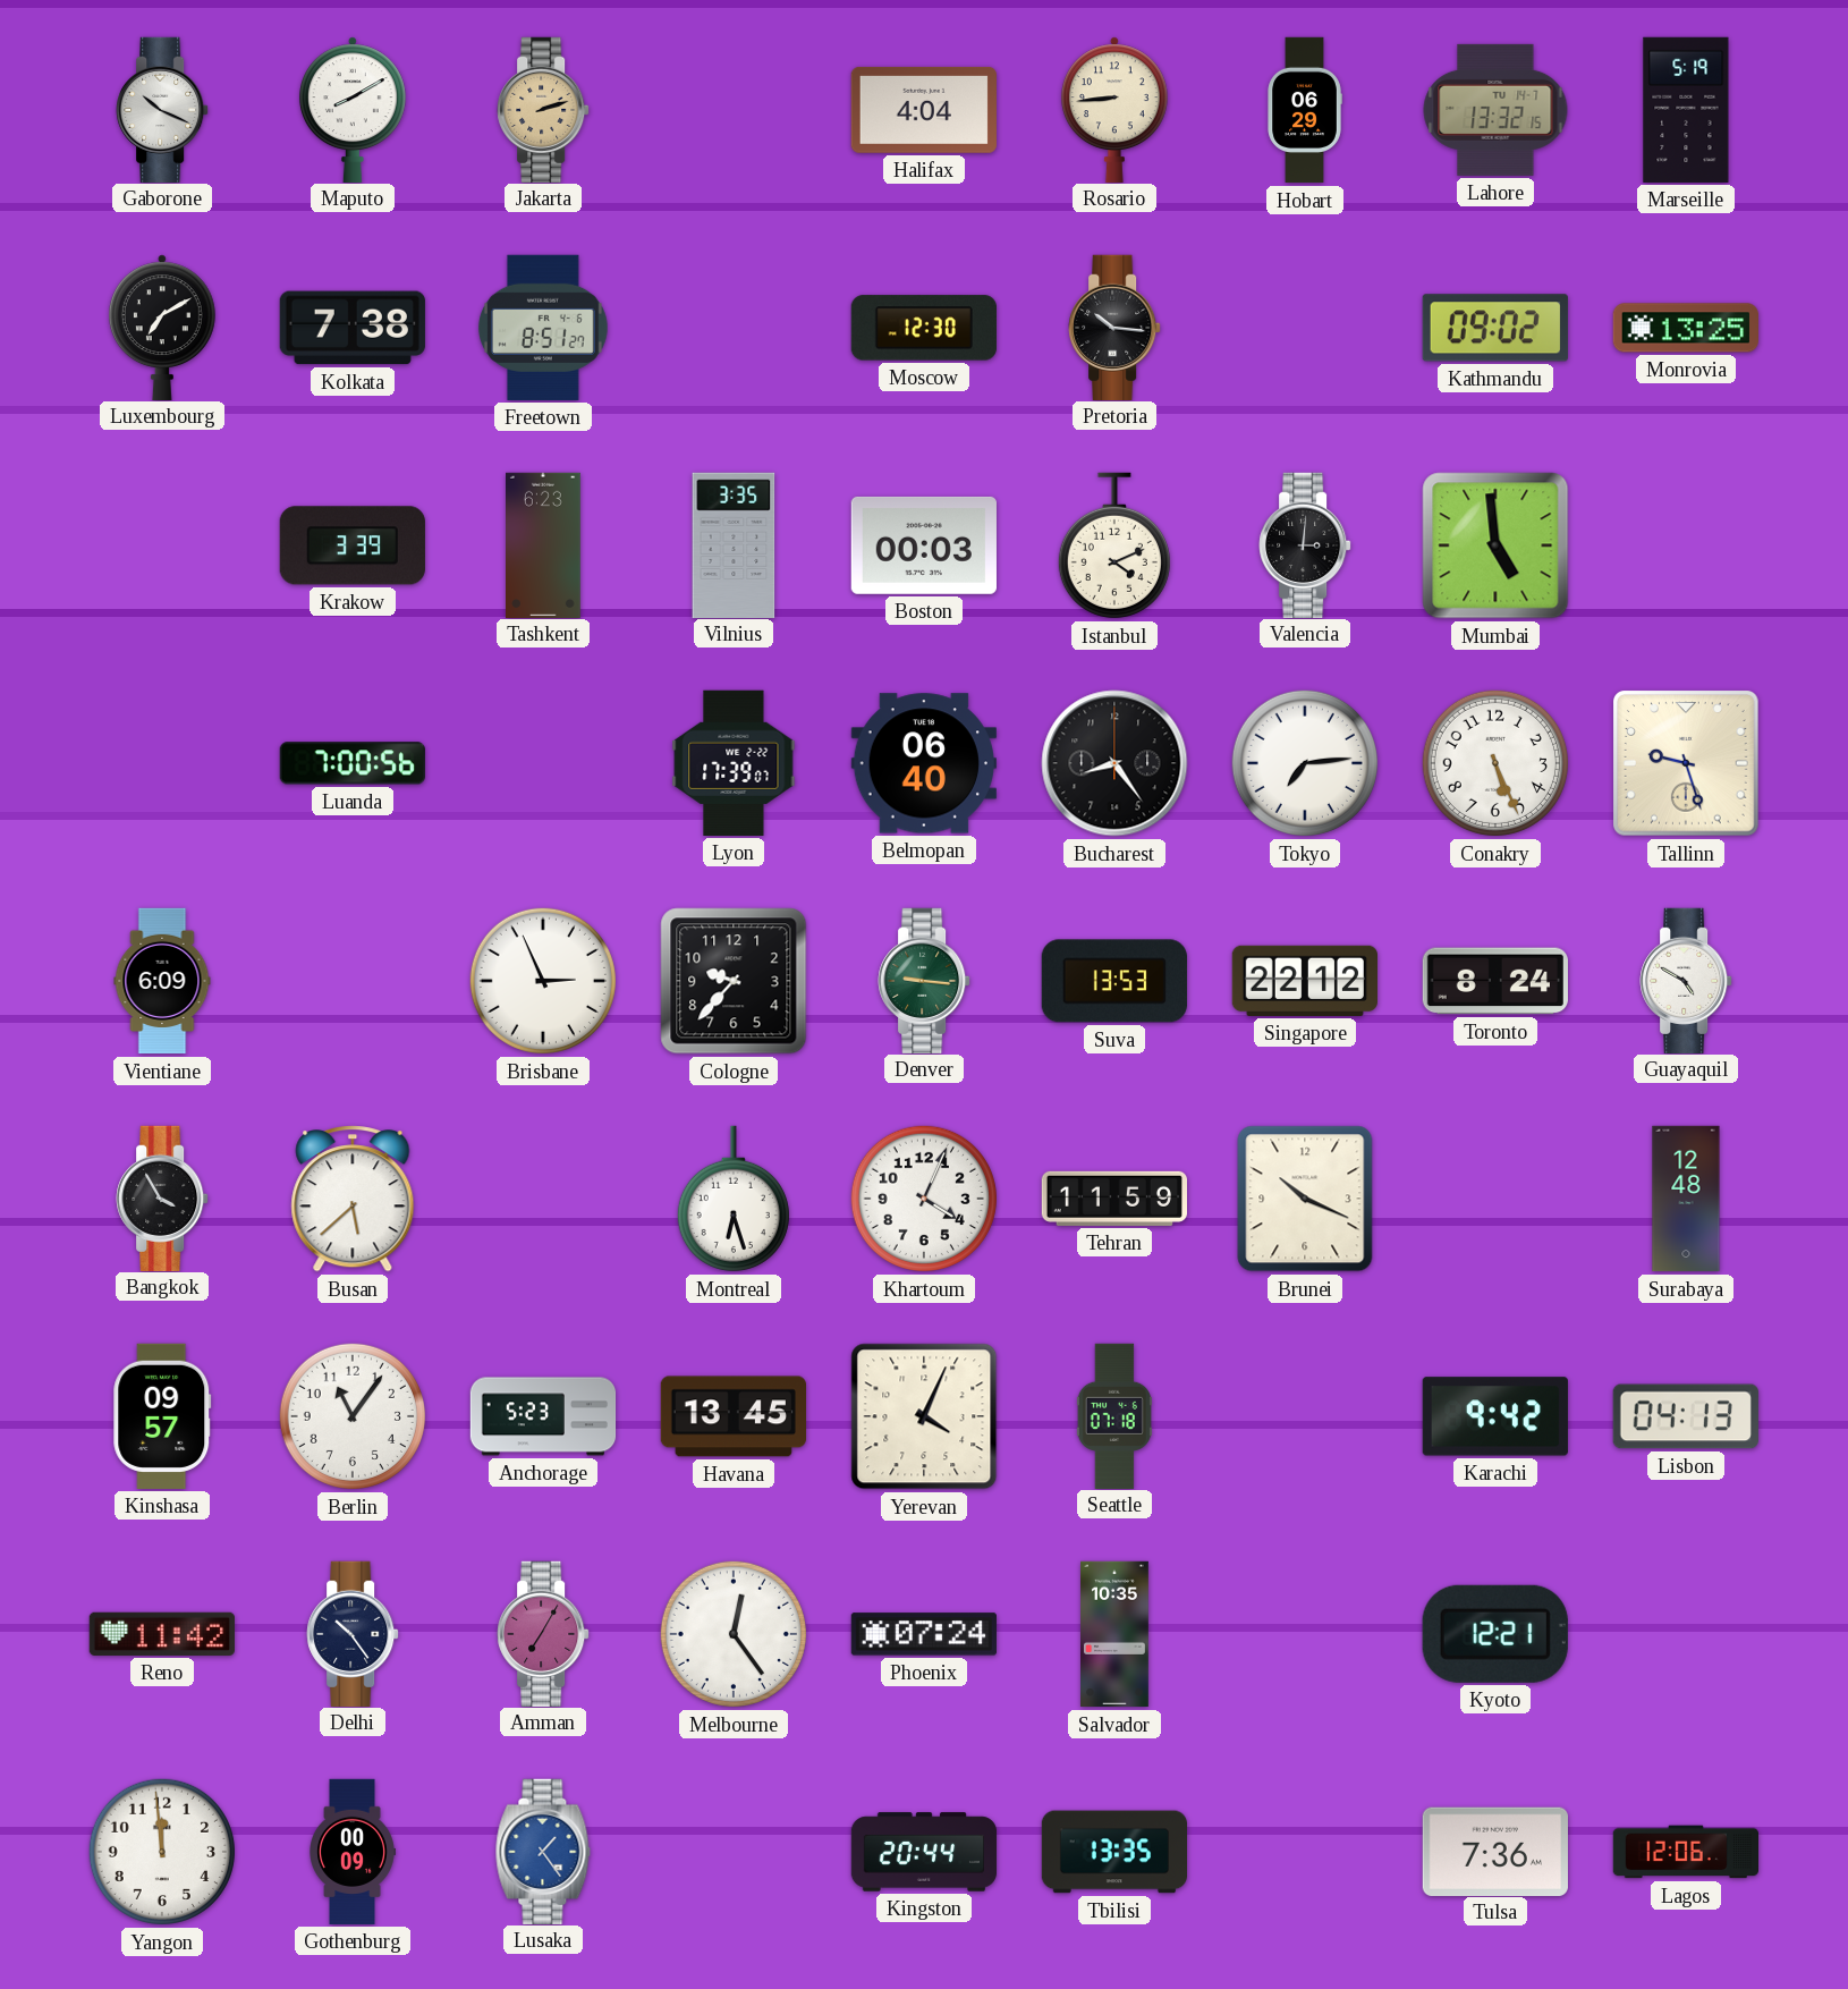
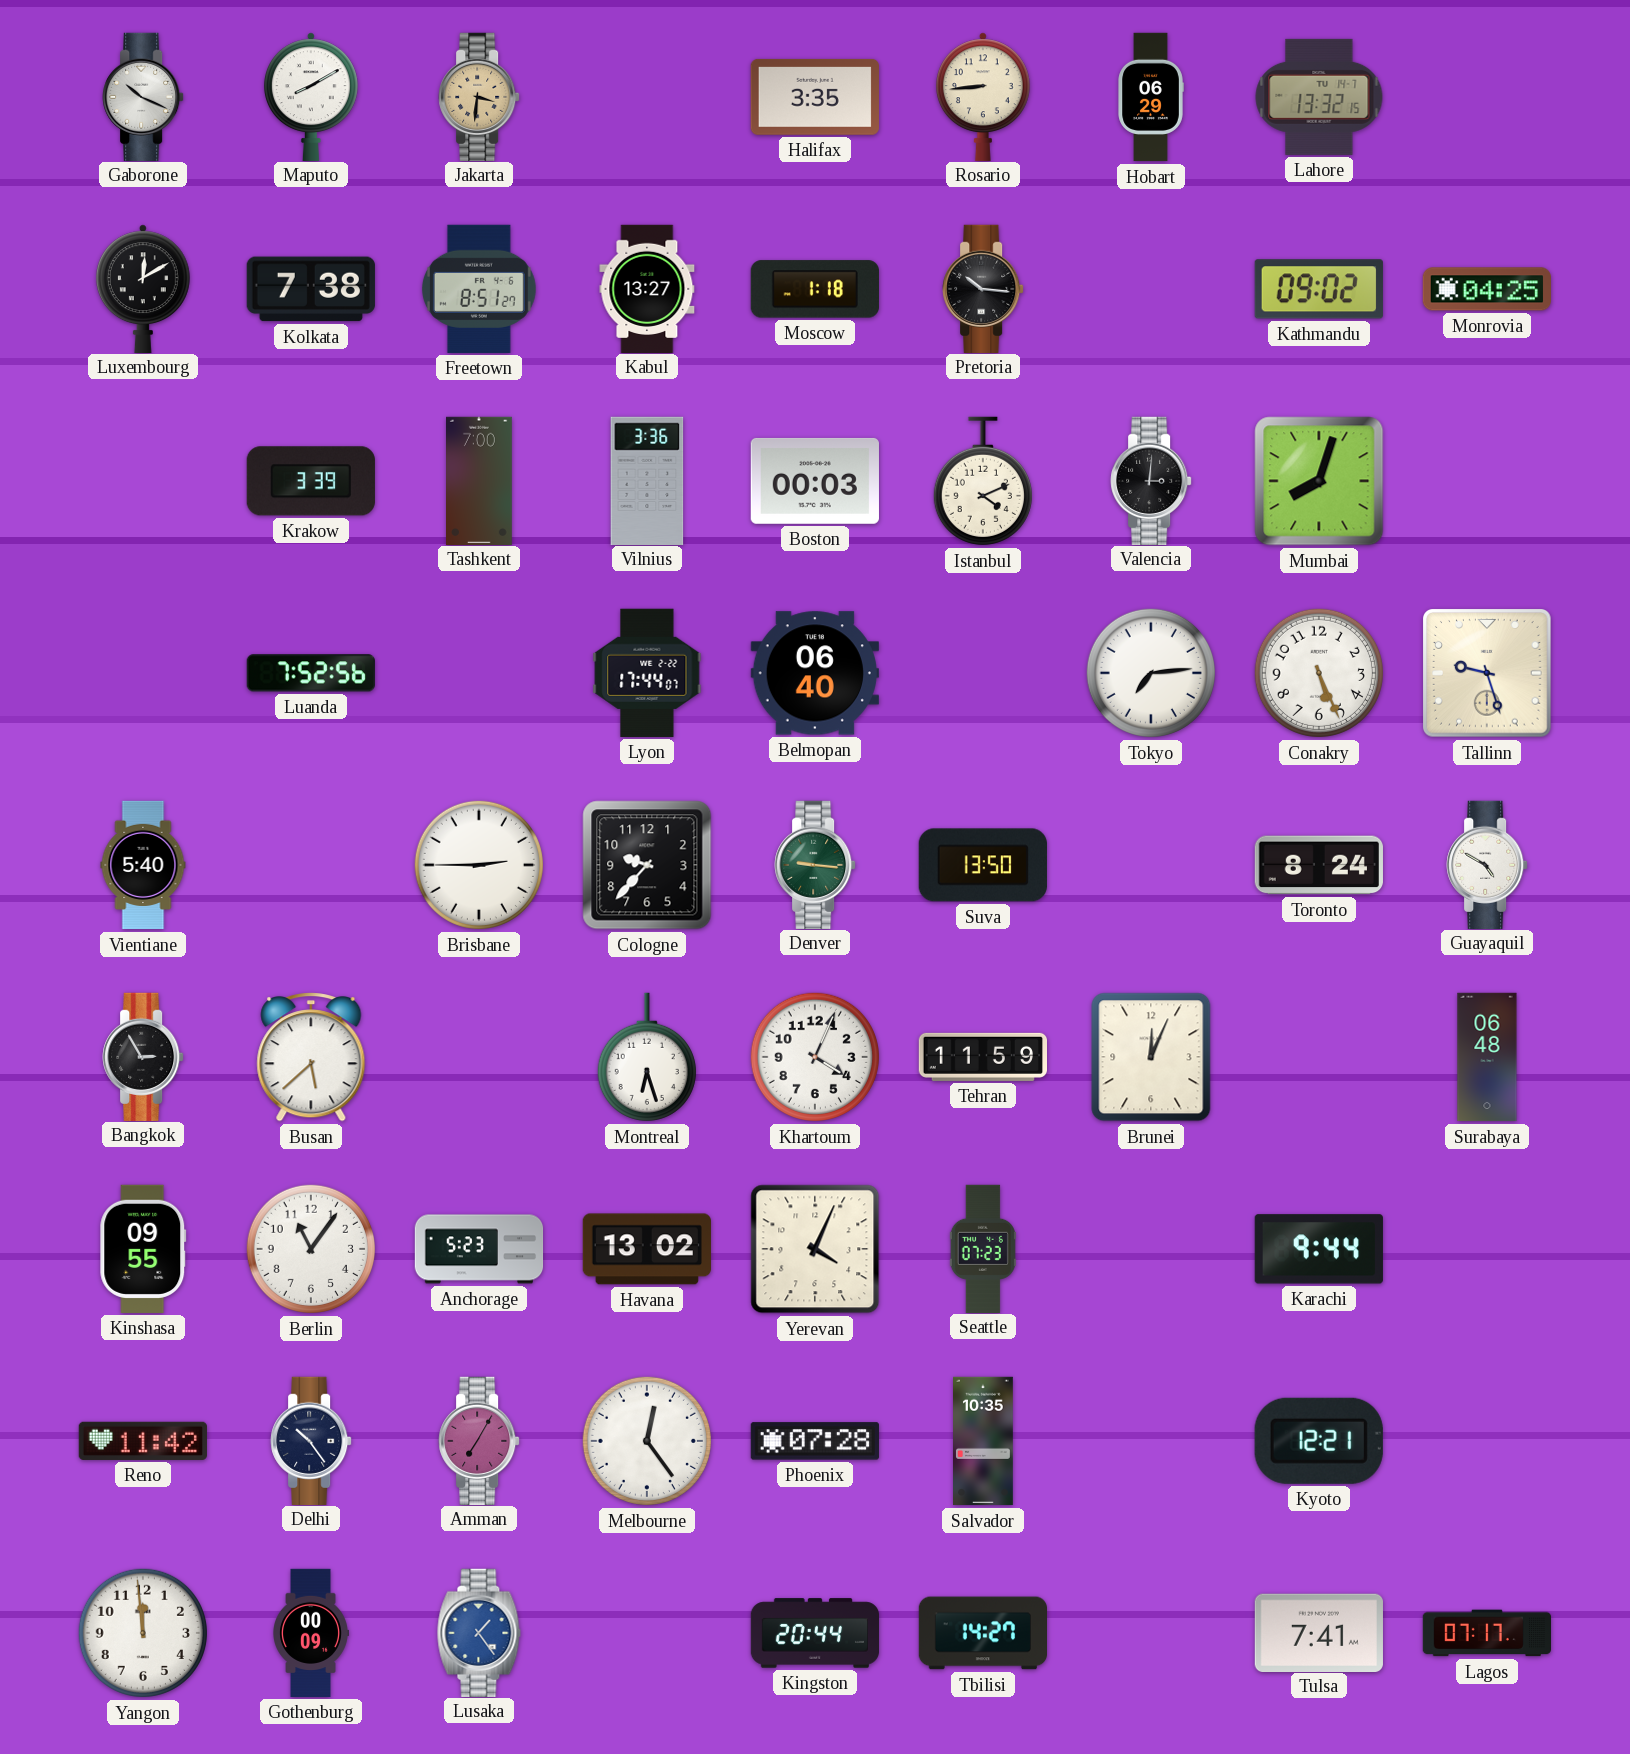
Jakarta: 2:12 -> 3:31 (479, 96)
Halifax: 4:04 -> 3:35 (815, 97)
Marseille: 5:19 -> none (1686, 110)
Luxembourg: 7:10 -> 12:10 (143, 288)
Kabul: none -> 13:27 (647, 288)
Moscow: 12:30 -> 1:18 (815, 289)
Monrovia: 13:25 -> 04:25 (1487, 289)
Tashkent: 6:23 -> 7:00 (480, 480)
Vilnius: 3:35 -> 3:36 (647, 480)
Mumbai: 4:59 -> 8:03 (1319, 481)
Luanda: 7:00 -> 7:52 (311, 673)
Lyon: 17:39 -> 17:44 (647, 673)
Bucharest: 8:24 -> none (1114, 763)
Vientiane: 6:09 -> 5:40 (143, 865)
Brisbane: 2:56 -> 2:45 (479, 865)
Suva: 13:53 -> 13:50 (983, 865)
Singapore: 22:12 -> none (1305, 981)
Bangkok: 3:55 -> 2:55 (143, 1056)
Brunei: 10:19 -> 12:04 (1151, 1057)
Surabaya: 12:48 -> 06:48 (1487, 1057)
Kinshasa: 09:57 -> 09:55 (143, 1249)
Havana: 13:45 -> 13:02 (647, 1249)
Seattle: 07:18 -> 07:23 (983, 1248)
Karachi: 9:42 -> 9:44 (1319, 1249)
Lisbon: 04:13 -> none (1686, 1416)
Phoenix: 07:24 -> 07:28 (815, 1441)
Tbilisi: 13:35 -> 14:27 (982, 1633)
Tulsa: 7:36 -> 7:41 (1319, 1632)
Lagos: 12:06 -> 07:17 (1486, 1633)
